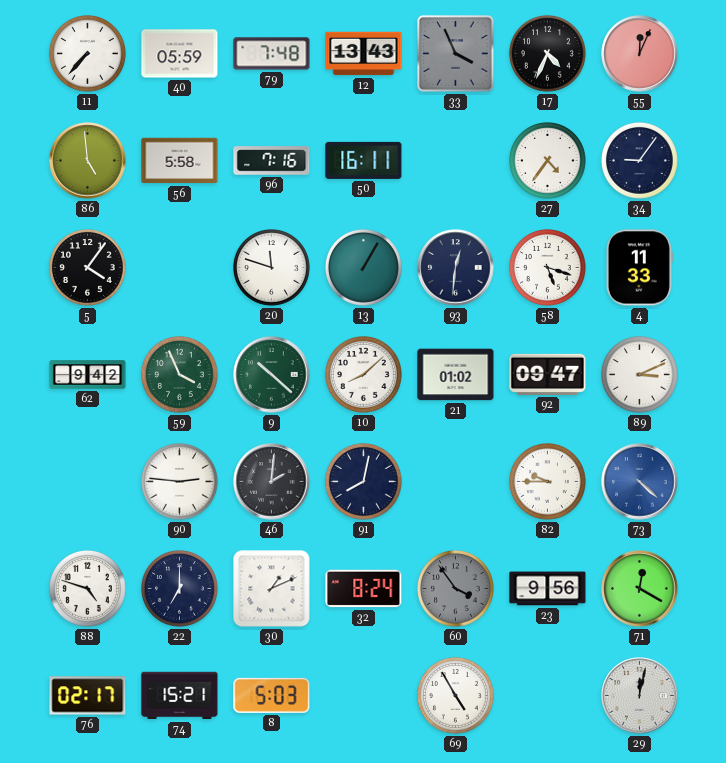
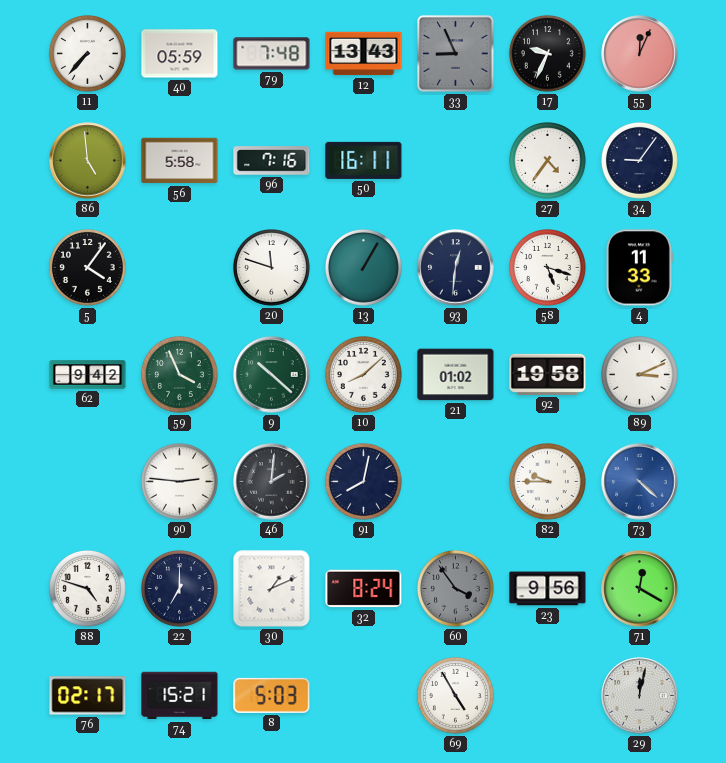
33: 3:56 -> 8:56 (456, 54)
17: 4:34 -> 9:34 (548, 54)
92: 09:47 -> 19:58 (548, 374)
